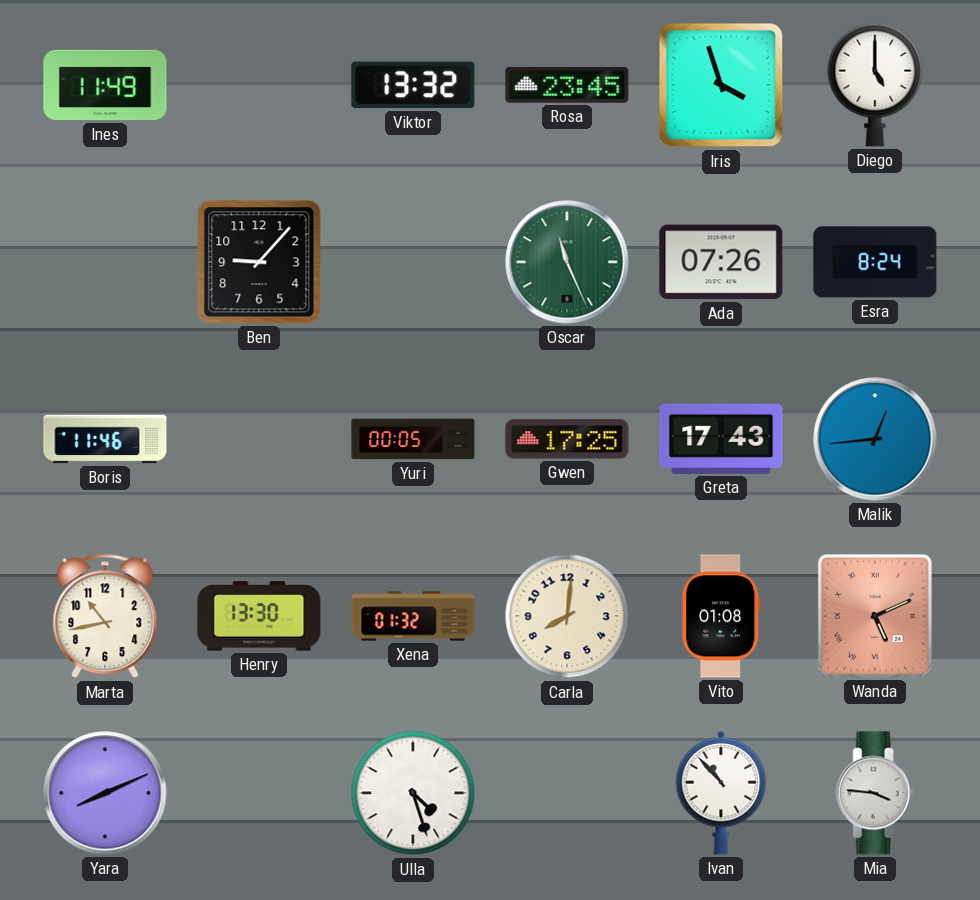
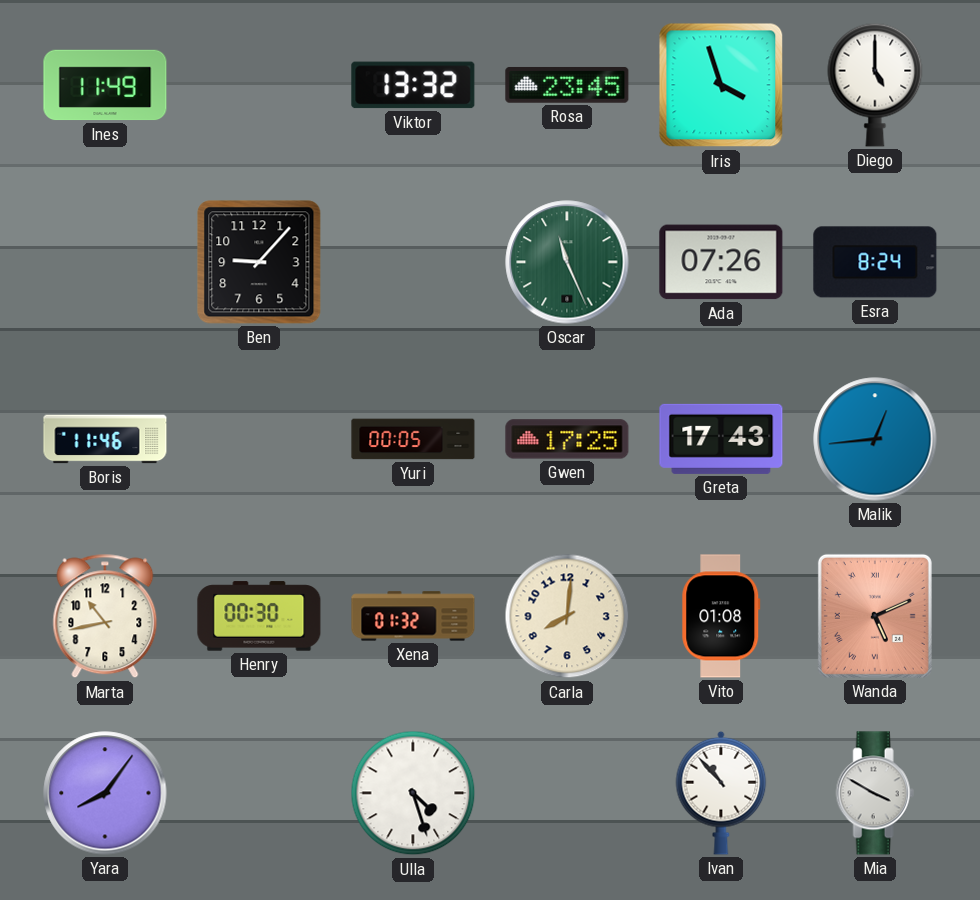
Henry: 13:30 -> 00:30 (259, 616)
Yara: 8:11 -> 8:06 (105, 793)
Mia: 3:46 -> 3:50 (875, 793)
